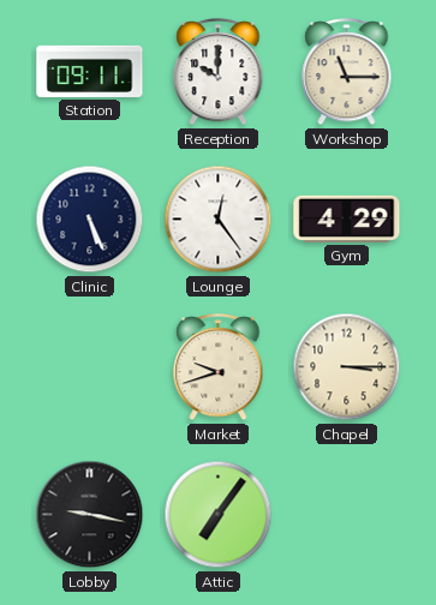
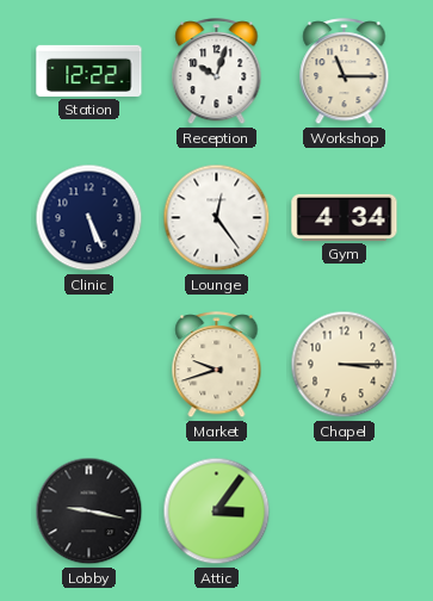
Station: 09:11 -> 12:22 (89, 70)
Reception: 10:00 -> 10:03 (217, 72)
Gym: 4:29 -> 4:34 (345, 217)
Attic: 7:06 -> 3:06 (217, 512)
